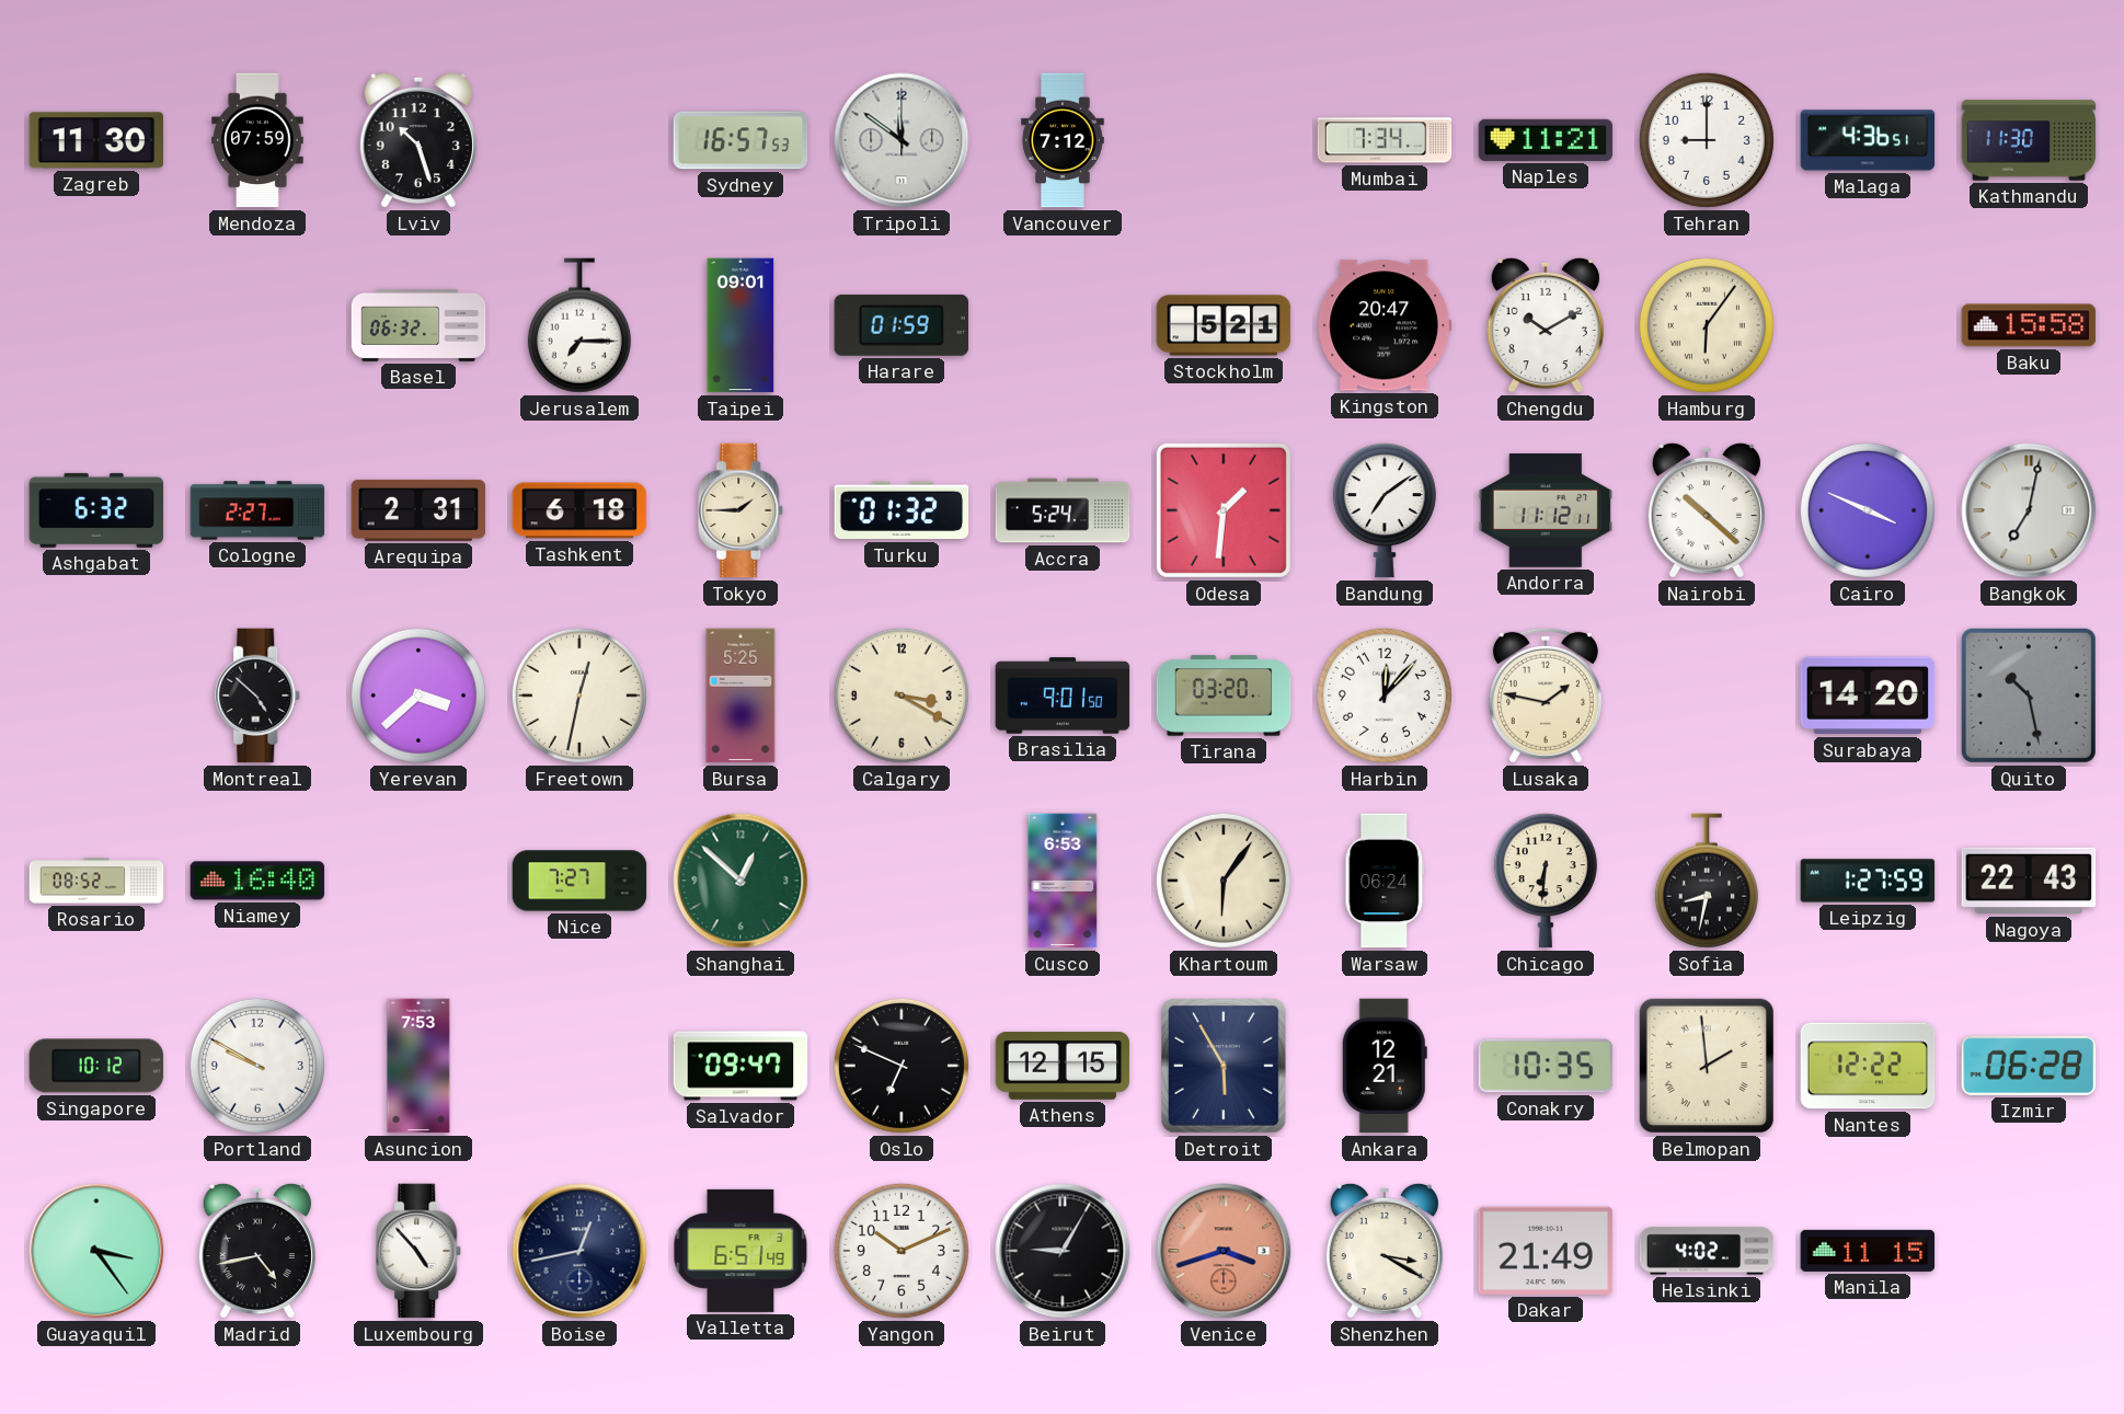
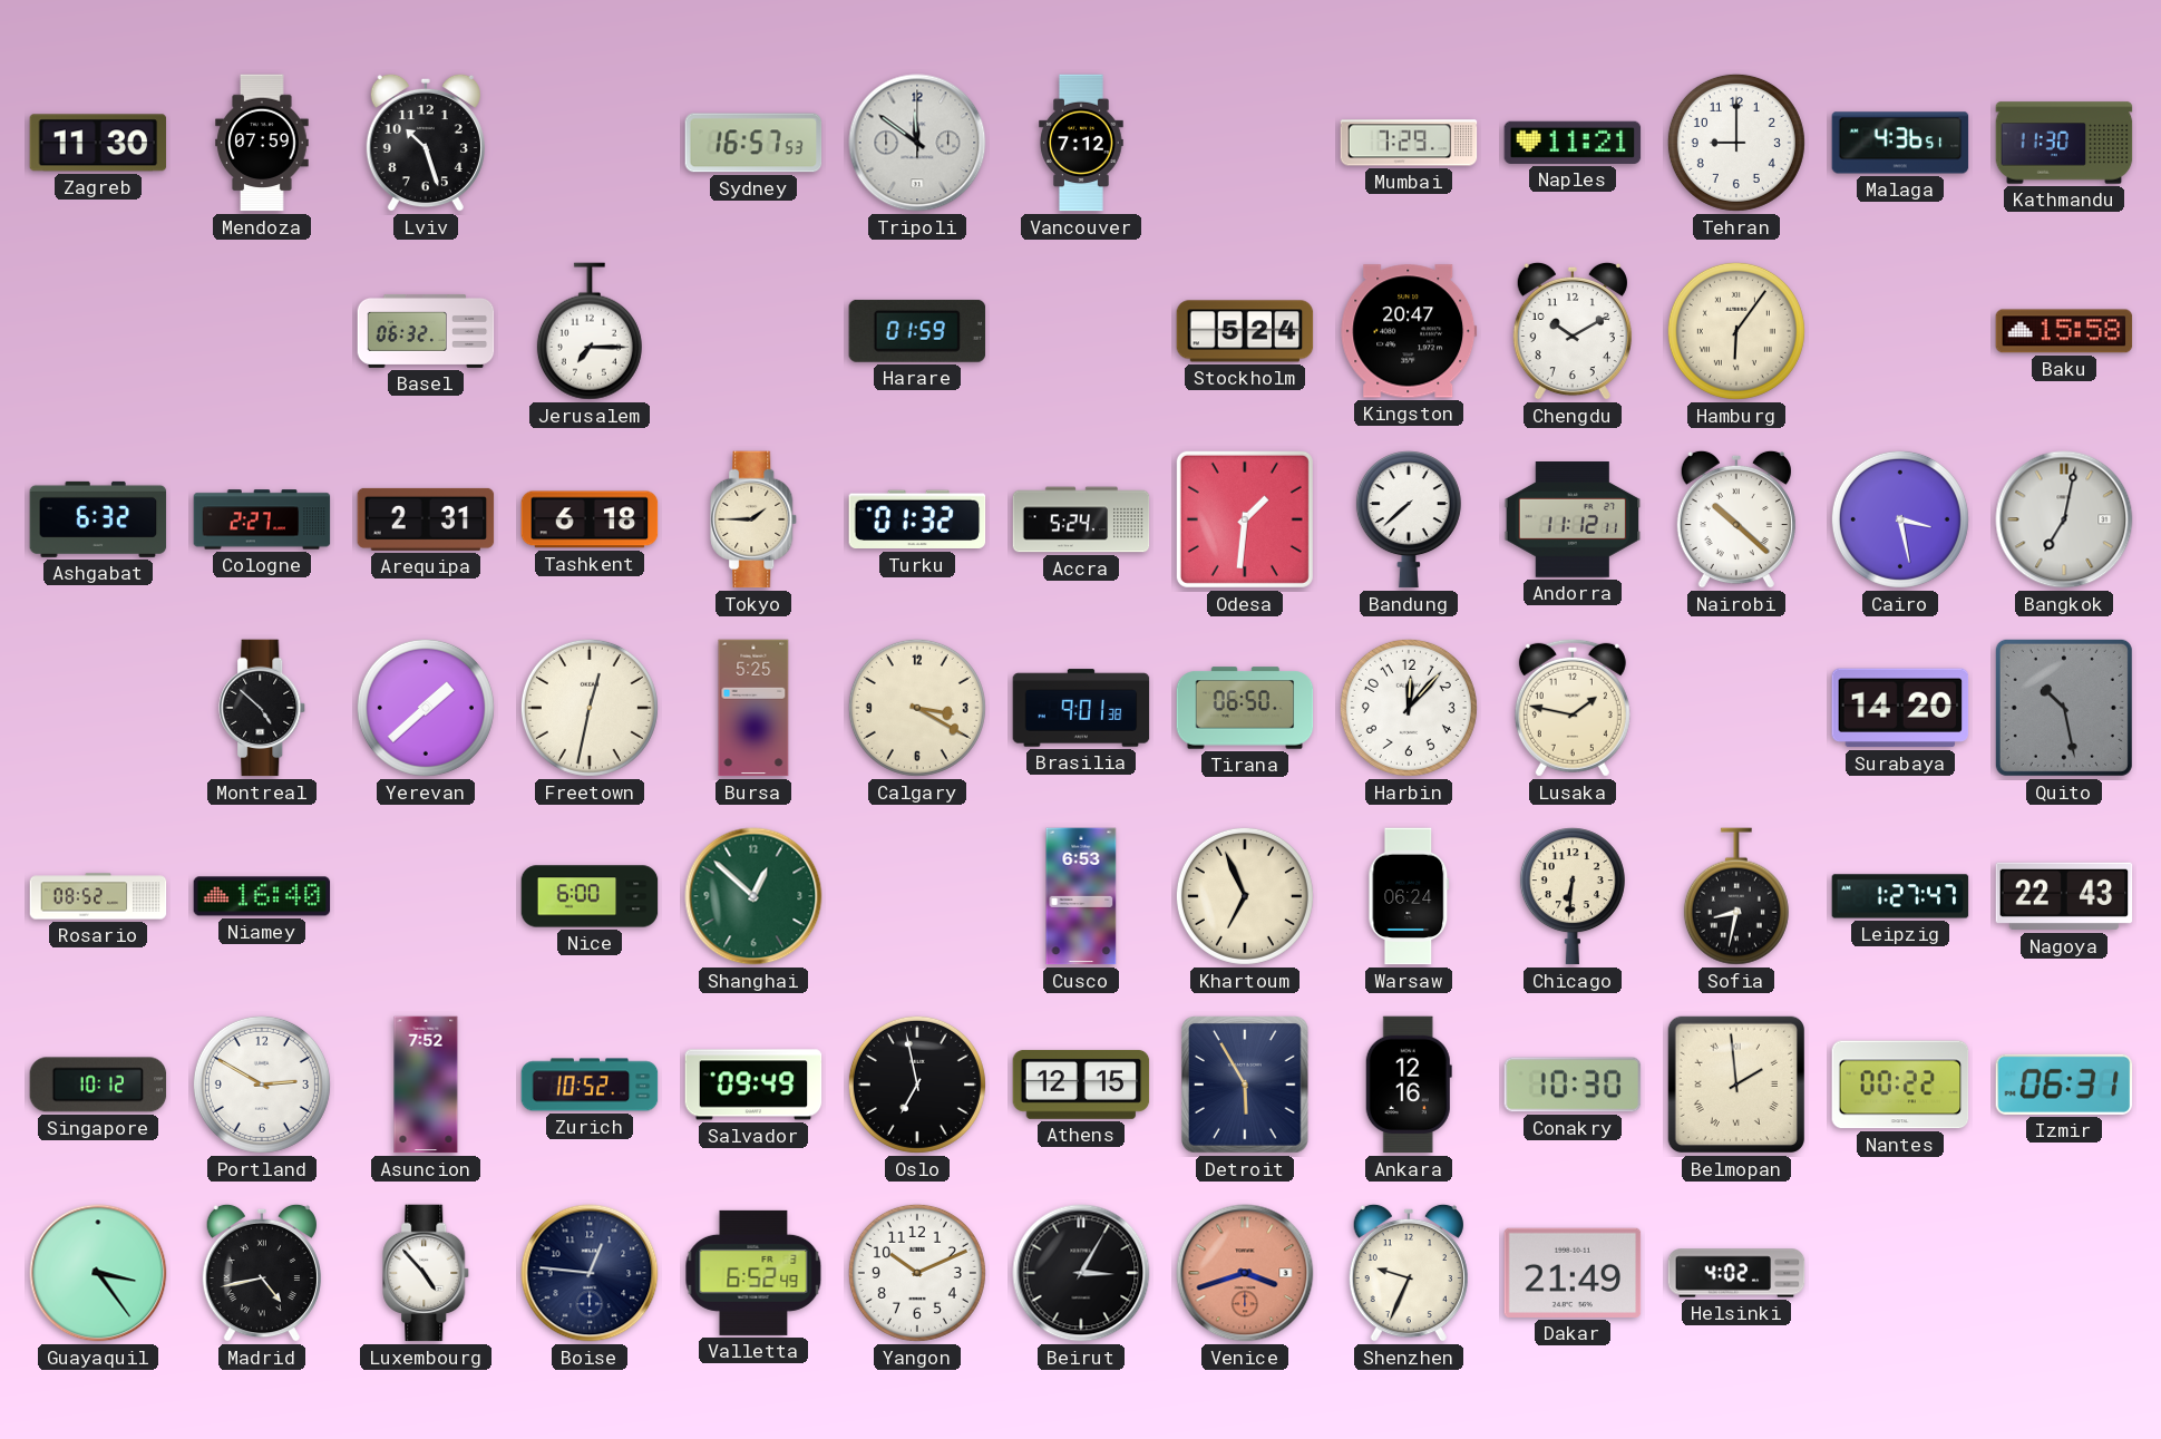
Mumbai: 7:34 -> 7:29 (1409, 143)
Taipei: 09:01 -> none (740, 325)
Stockholm: 5:21 -> 5:24 (1245, 331)
Bandung: 7:09 -> 7:38 (1409, 519)
Cairo: 3:49 -> 3:28 (1900, 519)
Yerevan: 3:38 -> 1:38 (426, 708)
Brasilia: 9:01:50 -> 9:01:38 (1081, 708)
Tirana: 03:20 -> 06:50 (1245, 708)
Nice: 7:27 -> 6:00 (590, 896)
Khartoum: 6:06 -> 6:56 (1245, 896)
Leipzig: 1:27:59 -> 1:27:47 (1900, 896)
Portland: 9:50 -> 2:50 (262, 1085)
Asuncion: 7:53 -> 7:52 (426, 1085)
Zurich: none -> 10:52 (590, 1085)
Salvador: 09:47 -> 09:49 (753, 1085)
Oslo: 6:49 -> 6:58 (917, 1085)
Ankara: 12:21 -> 12:16 (1409, 1085)
Conakry: 10:35 -> 10:30 (1573, 1085)
Nantes: 12:22 -> 00:22 (1900, 1085)
Izmir: 06:28 -> 06:31 (2064, 1085)
Boise: 12:43 -> 12:46 (590, 1273)
Valletta: 6:51 -> 6:52 (753, 1273)
Beirut: 9:05 -> 3:05 (1081, 1273)
Shenzhen: 3:20 -> 9:34 (1409, 1273)
Manila: 11:15 -> none (1868, 1251)
